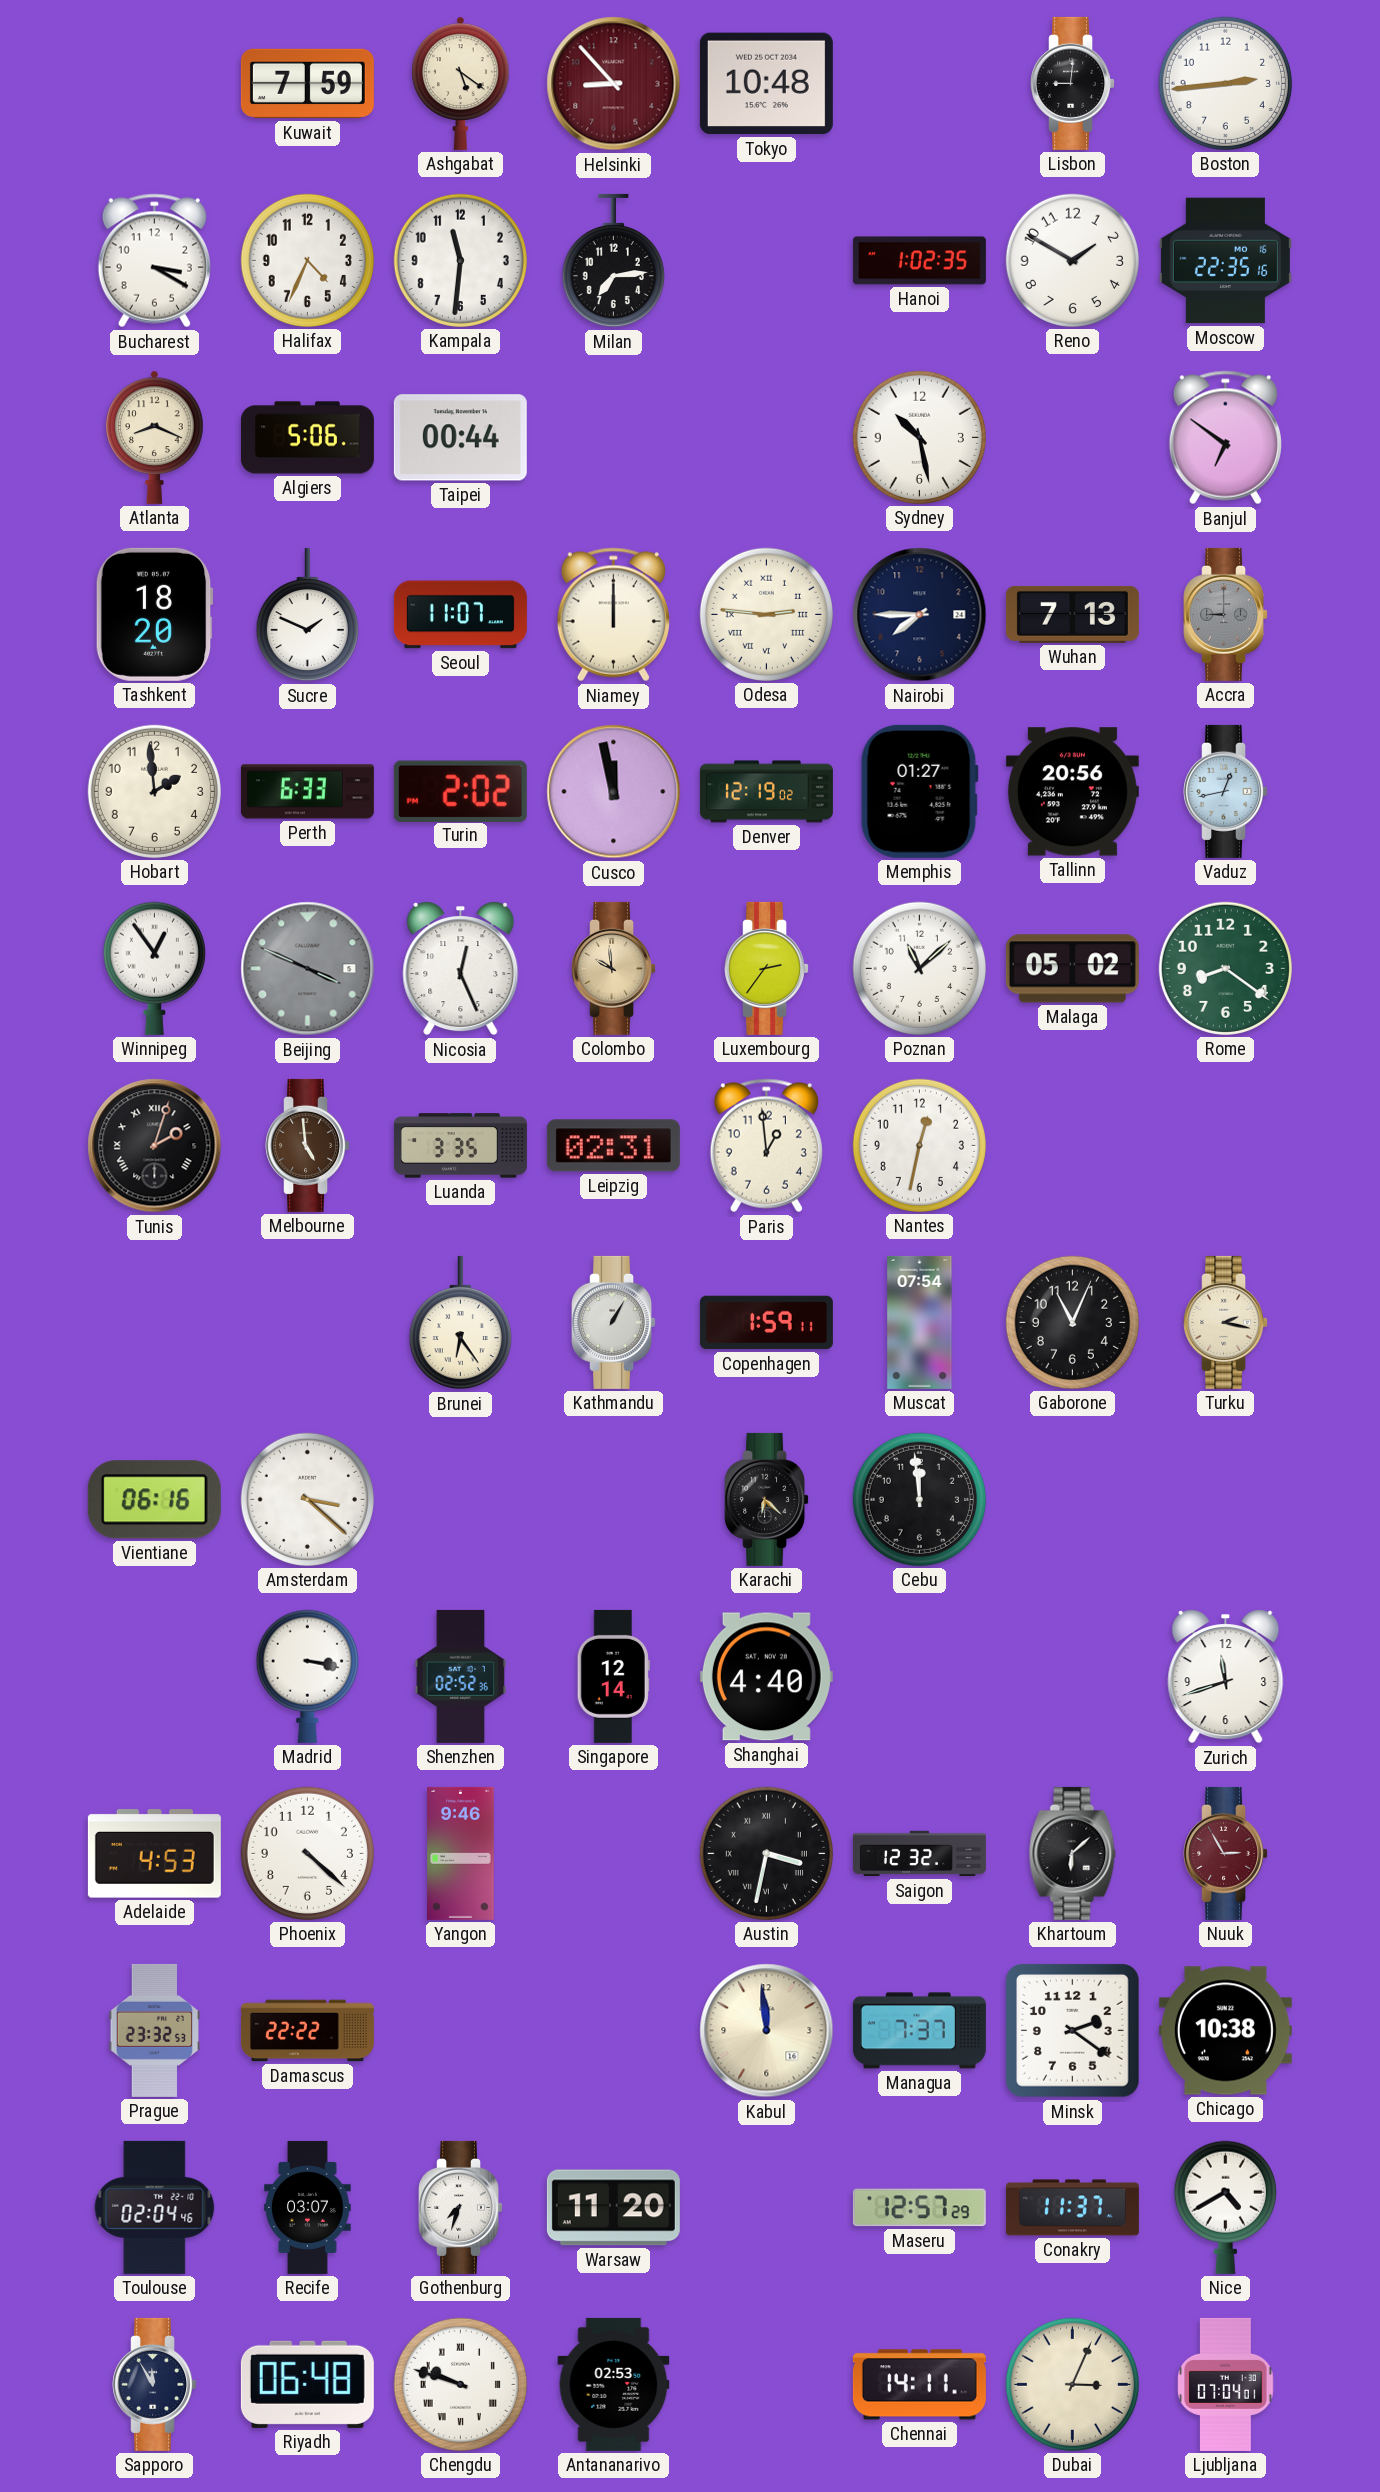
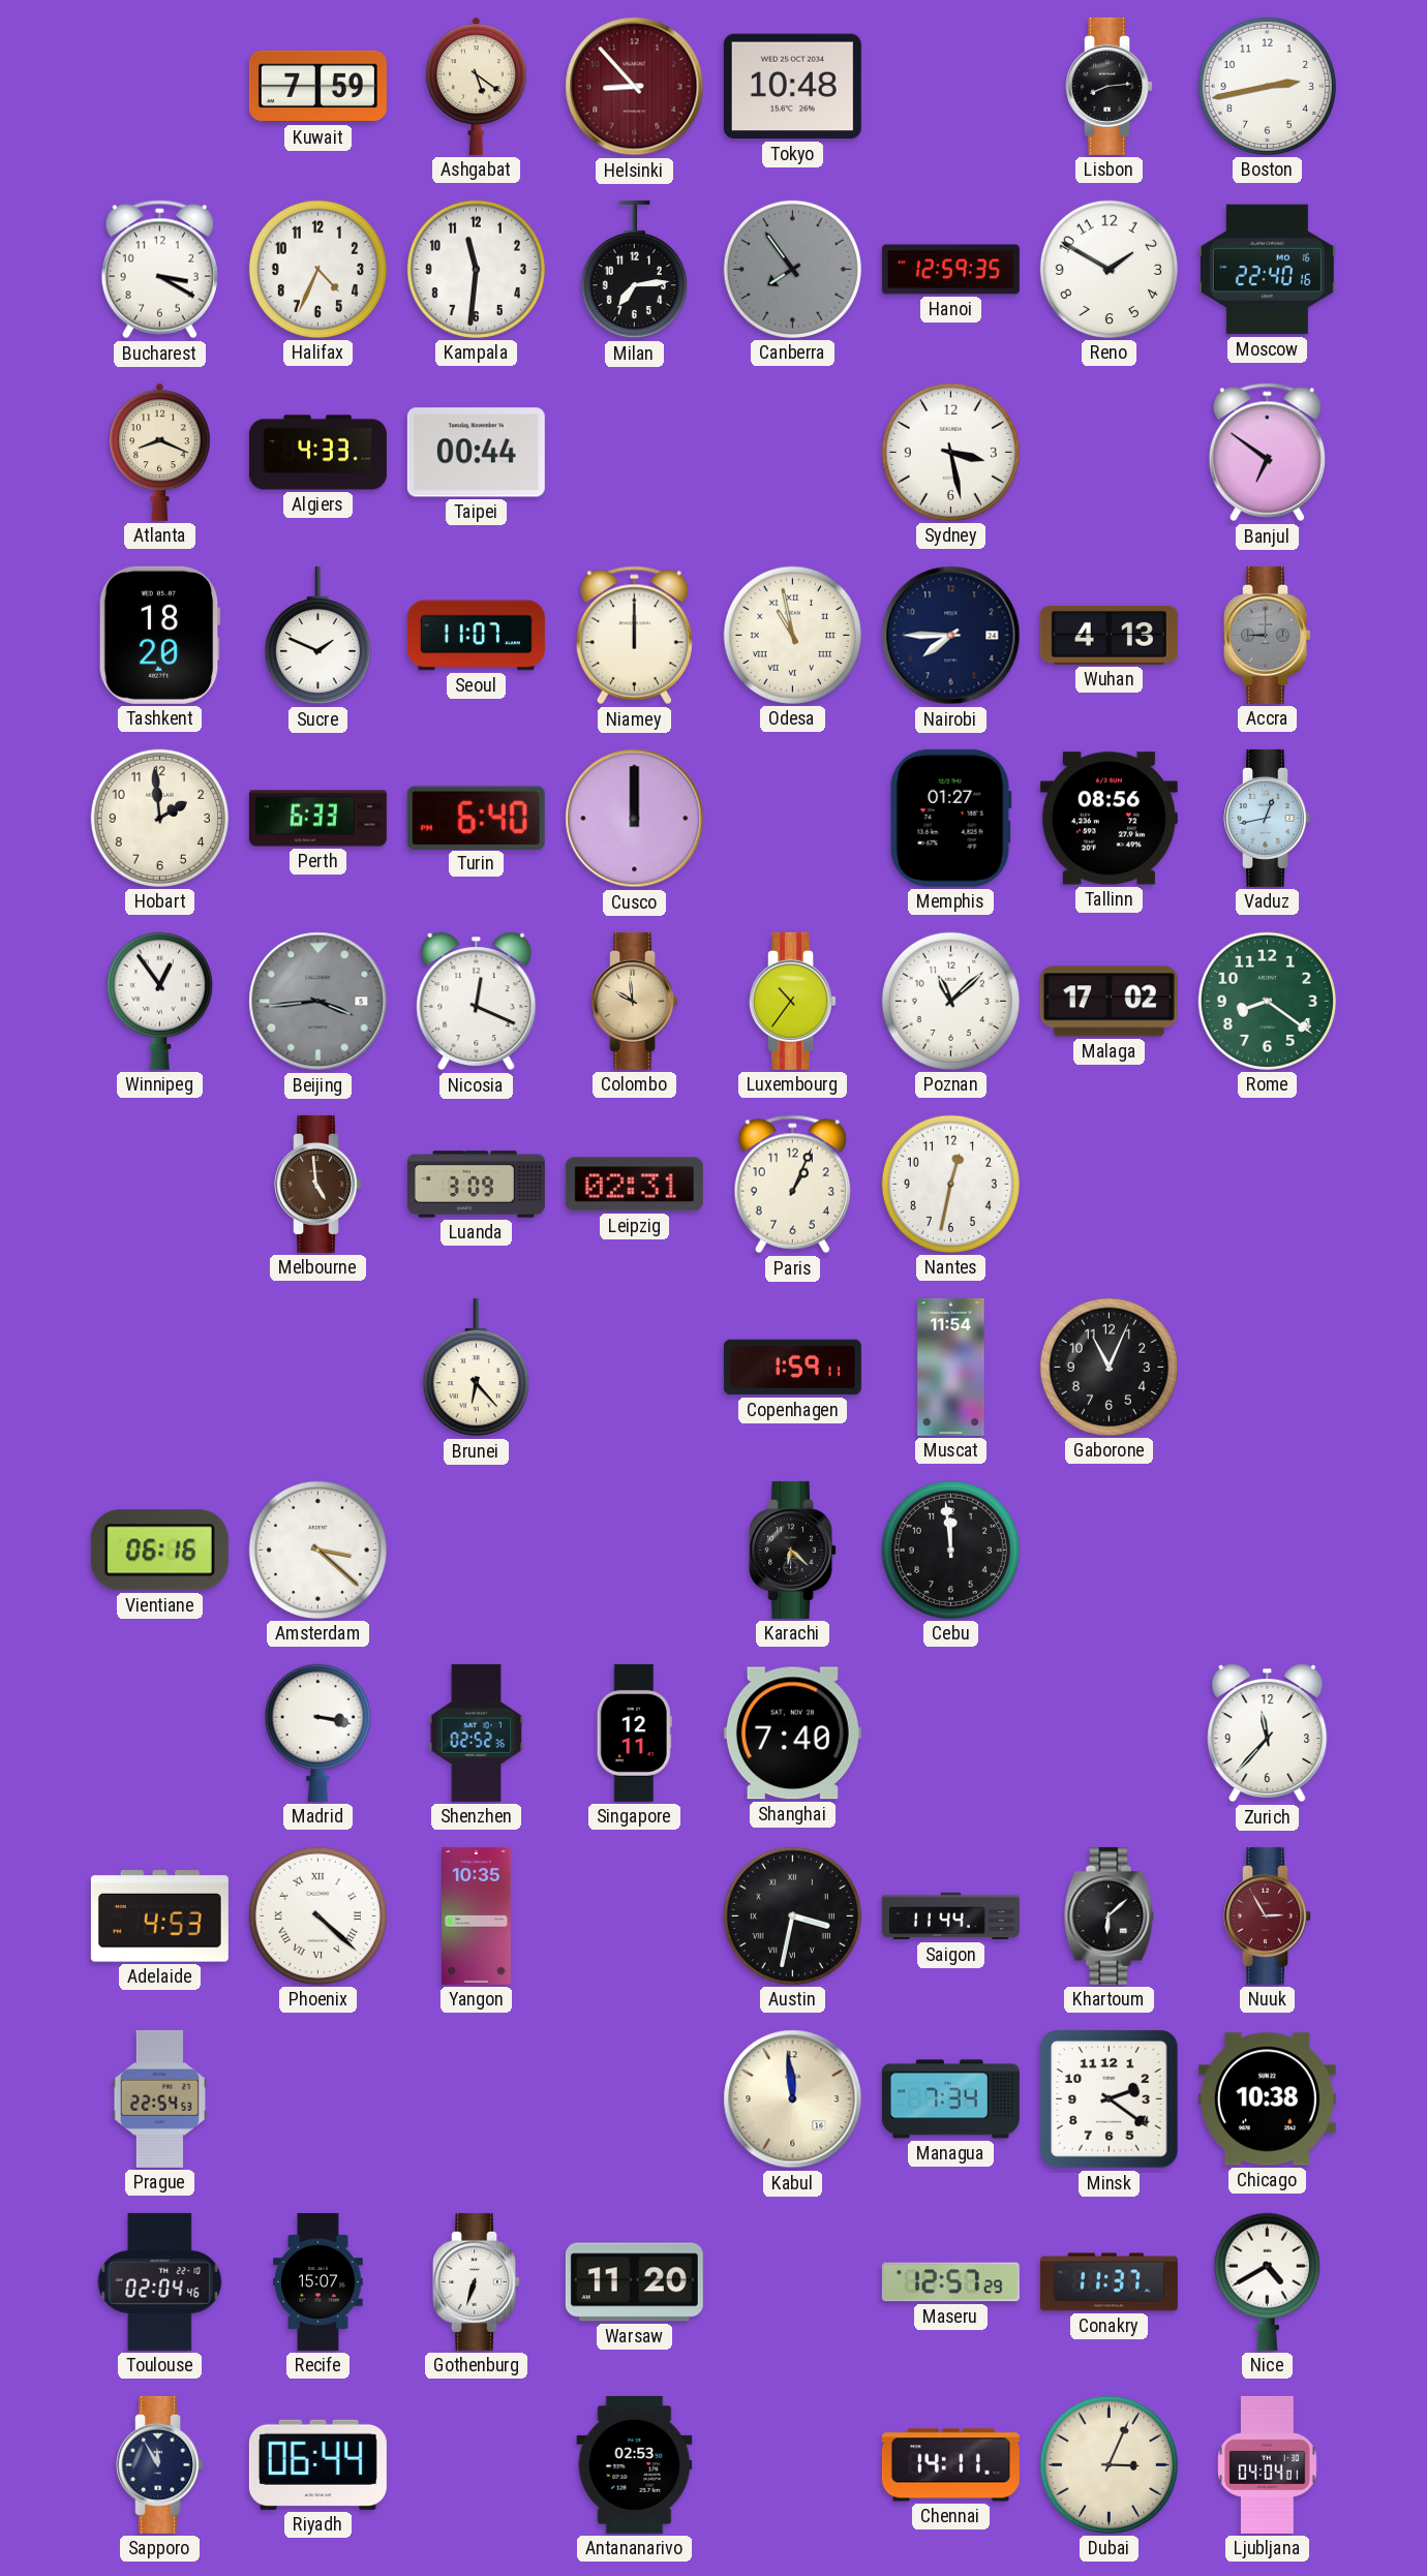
Lisbon: 9:01 -> 8:14 (1110, 86)
Boston: 2:44 -> 2:43 (1267, 86)
Canberra: none -> 7:54 (792, 269)
Hanoi: 1:02 -> 12:59 (950, 270)
Moscow: 22:35 -> 22:40 (1267, 270)
Algiers: 5:06 -> 4:33 (317, 453)
Sydney: 10:28 -> 3:28 (950, 452)
Odesa: 2:46 -> 10:58 (792, 635)
Wuhan: 7:13 -> 4:13 (1109, 635)
Turin: 2:02 -> 6:40 (476, 818)
Cusco: 11:58 -> 12:00 (635, 819)
Denver: 12:19 -> none (766, 792)
Tallinn: 20:56 -> 08:56 (1109, 819)
Beijing: 3:49 -> 3:44 (318, 1002)
Nicosia: 12:26 -> 12:19 (477, 1002)
Luxembourg: 2:36 -> 10:36 (793, 1001)
Malaga: 05:02 -> 17:02 (1109, 1002)
Tunis: 2:03 -> none (155, 1146)
Luanda: 3:35 -> 3:09 (476, 1185)
Paris: 12:59 -> 1:04 (792, 1185)
Brunei: 6:24 -> 6:23 (476, 1368)
Kathmandu: 1:05 -> none (614, 1322)
Muscat: 07:54 -> 11:54 (951, 1367)
Turku: 2:17 -> none (1226, 1322)
Singapore: 12:14 -> 12:11 (634, 1732)
Shanghai: 4:40 -> 7:40 (792, 1734)
Zurich: 11:42 -> 11:37 (1268, 1734)
Phoenix numerals: Arabic -> Roman (317, 1915)
Yangon: 9:46 -> 10:35 (477, 1915)
Saigon: 12:32 -> 11:44 (950, 1916)
Prague: 23:32 -> 22:54 (159, 2098)
Damascus: 22:22 -> none (307, 2031)
Managua: 7:37 -> 7:34 (950, 2099)
Recife: 03:07 -> 15:07 (318, 2281)
Gothenburg: 7:33 -> 6:33 (477, 2281)
Riyadh: 06:48 -> 06:44 (317, 2464)
Chengdu: 9:48 -> none (460, 2384)
Ljubljana: 07:04 -> 04:04 (1268, 2464)
